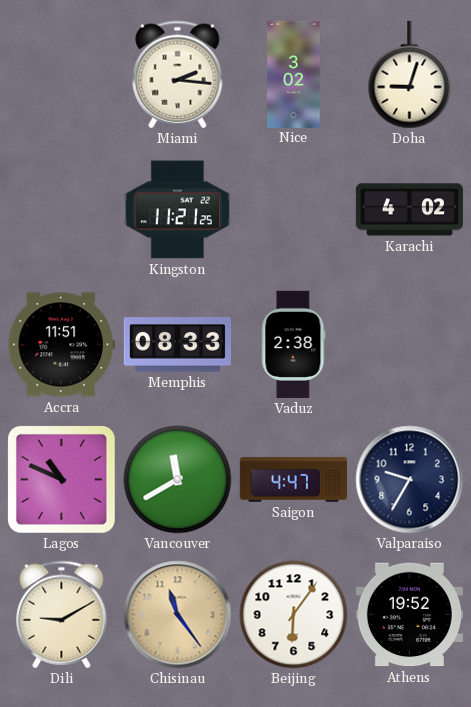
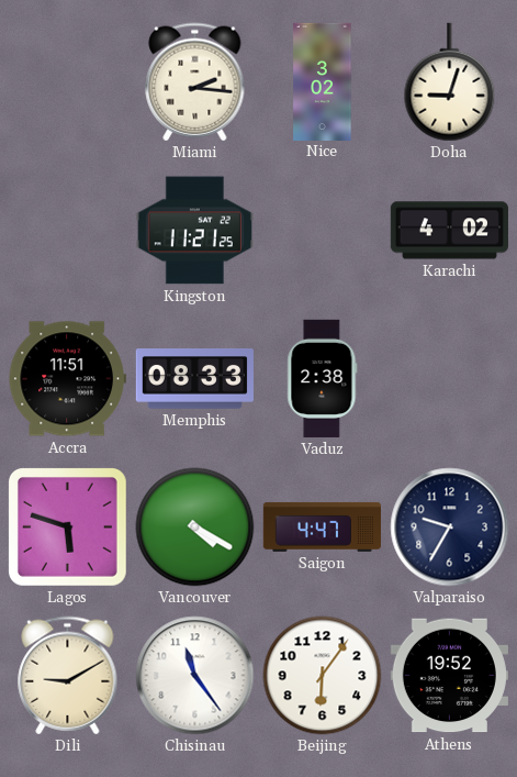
Lagos: 10:49 -> 5:48 (68, 528)
Vancouver: 11:40 -> 4:20 (195, 528)
Chisinau dial: champagne -> white (195, 676)
